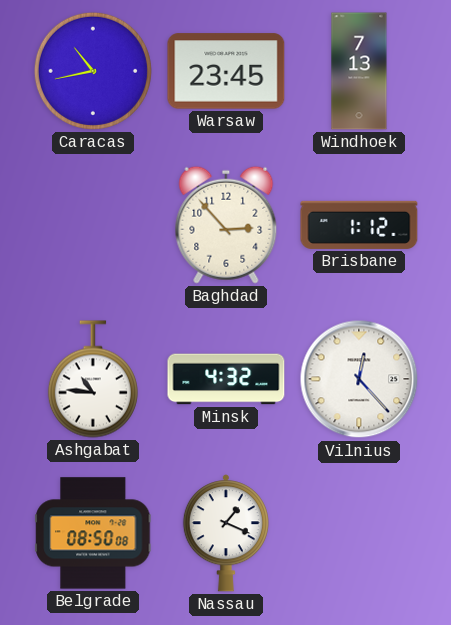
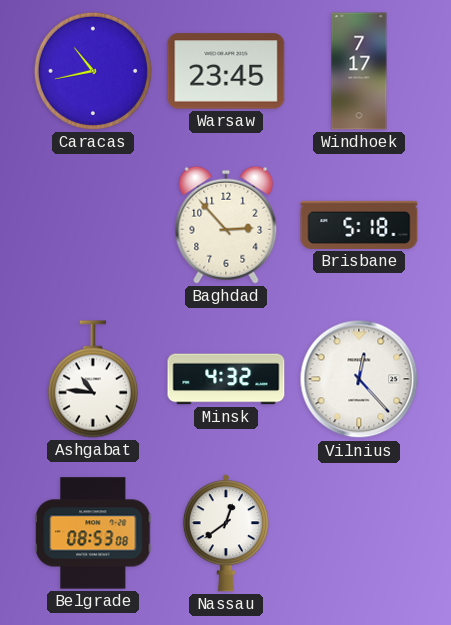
Windhoek: 7:13 -> 7:17 (359, 71)
Brisbane: 1:12 -> 5:18 (359, 225)
Belgrade: 08:50 -> 08:53 (93, 533)
Nassau: 1:19 -> 12:39 (226, 533)
